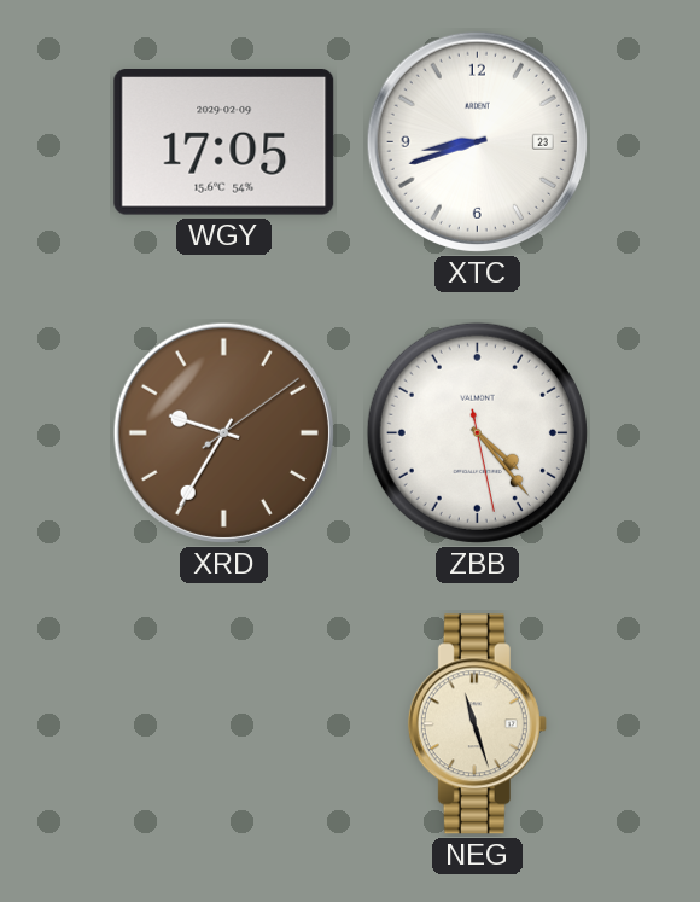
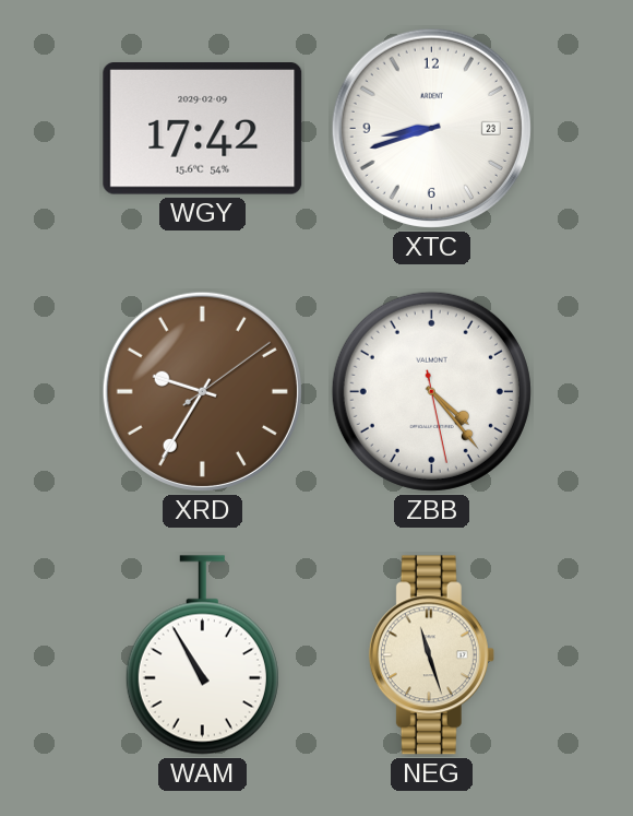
WGY: 17:05 -> 17:42 (203, 129)
WAM: none -> 10:55 (202, 655)
